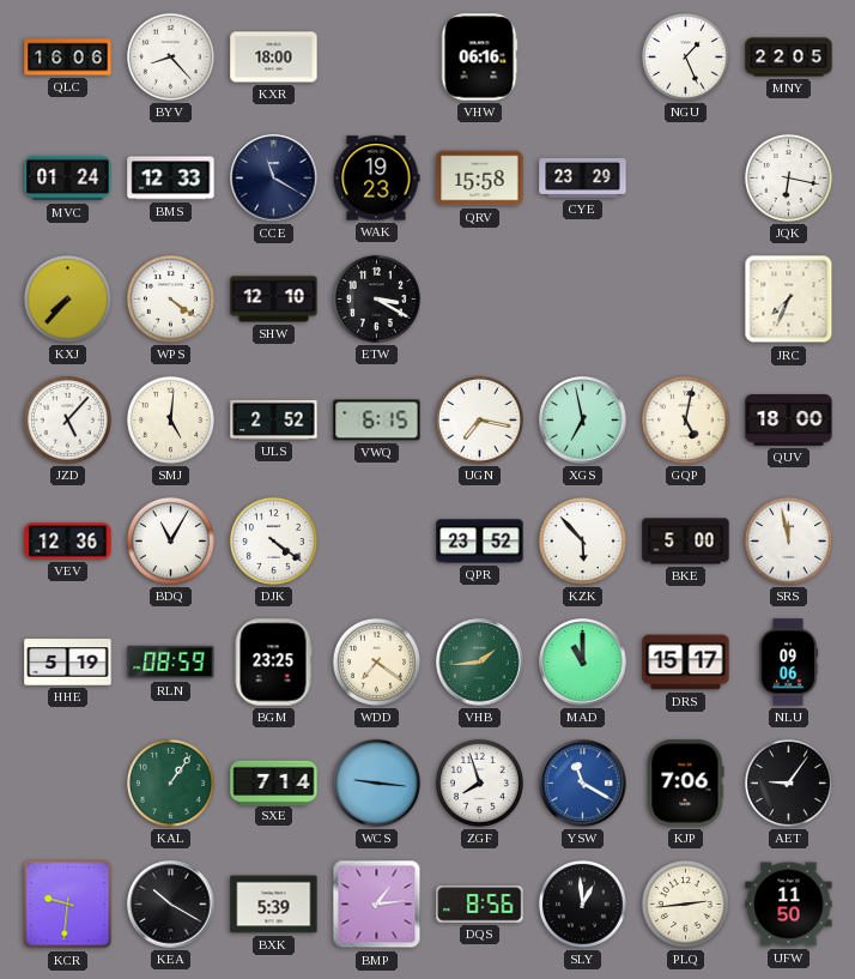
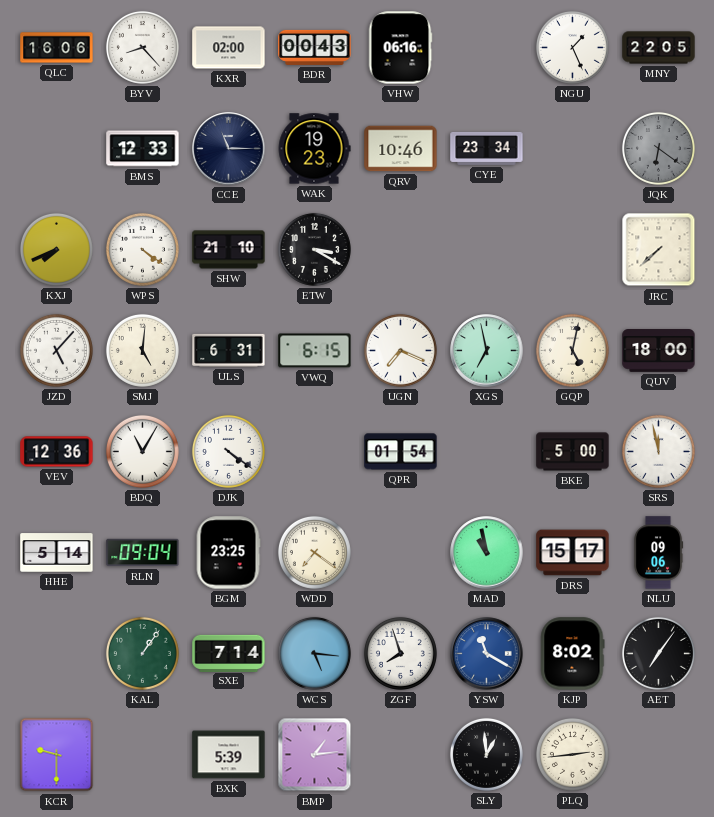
KXR: 18:00 -> 02:00 (229, 48)
BDR: none -> 00:43 (315, 47)
MVC: 01:24 -> none (68, 179)
CCE: 11:20 -> 11:15 (229, 149)
QRV: 15:58 -> 10:46 (401, 149)
CYE: 23:29 -> 23:34 (487, 149)
JQK: 6:17 -> 6:21 (658, 148)
JQK dial: white -> grey (658, 148)
KXJ: 7:37 -> 7:41 (56, 249)
SHW: 12:10 -> 21:10 (229, 250)
JRC: 7:34 -> 7:38 (659, 250)
ULS: 2:52 -> 6:31 (229, 350)
UGN: 7:17 -> 7:19 (400, 350)
QPR: 23:52 -> 01:54 (401, 452)
KZK: 5:53 -> none (582, 540)
HHE: 5:19 -> 5:14 (57, 553)
RLN: 08:59 -> 09:04 (143, 553)
VHB: 1:44 -> none (480, 663)
MAD: 11:00 -> 10:58 (487, 553)
WCS: 9:16 -> 5:16 (314, 653)
KJP: 7:06 -> 8:02 (573, 654)
AET: 9:06 -> 7:06 (658, 653)
KCR: 9:31 -> 9:30 (57, 755)
KEA: 10:20 -> none (171, 905)
DQS: 8:56 -> none (480, 905)
UFW: 11:50 -> none (789, 905)
